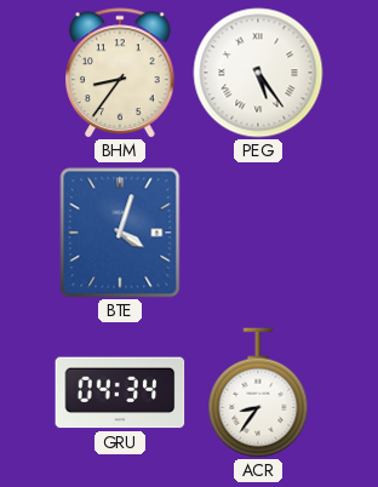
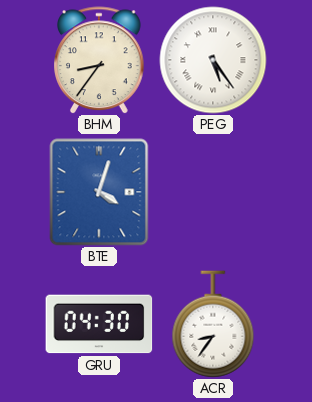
GRU: 04:34 -> 04:30 (99, 324)
